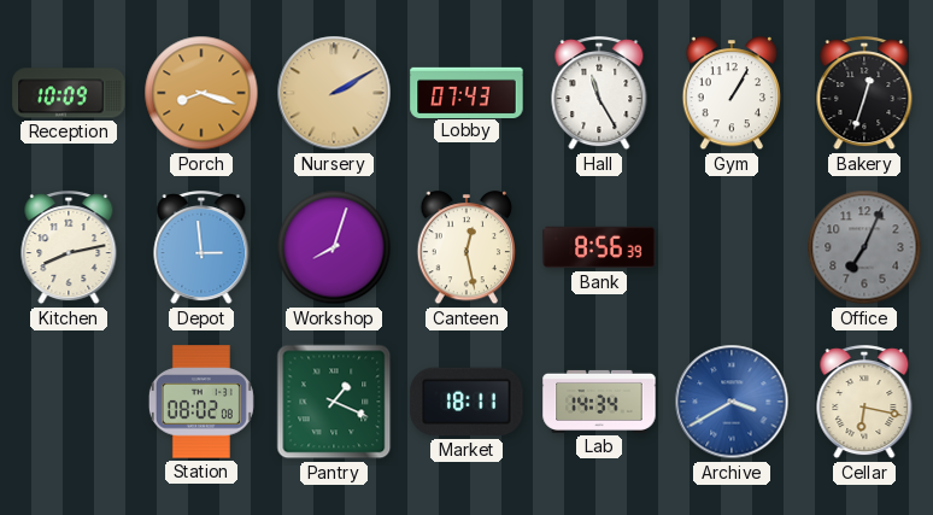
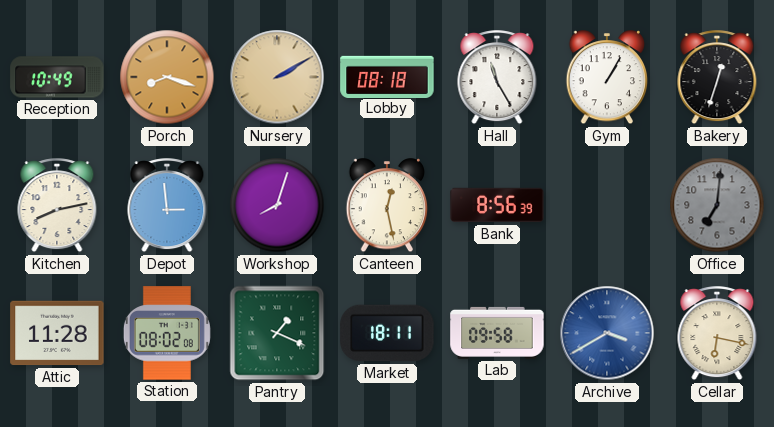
Reception: 10:09 -> 10:49 (57, 77)
Lobby: 07:43 -> 08:18 (387, 76)
Office: 7:04 -> 7:01 (717, 205)
Attic: none -> 11:28 (57, 333)
Lab: 14:34 -> 09:58 (497, 333)
